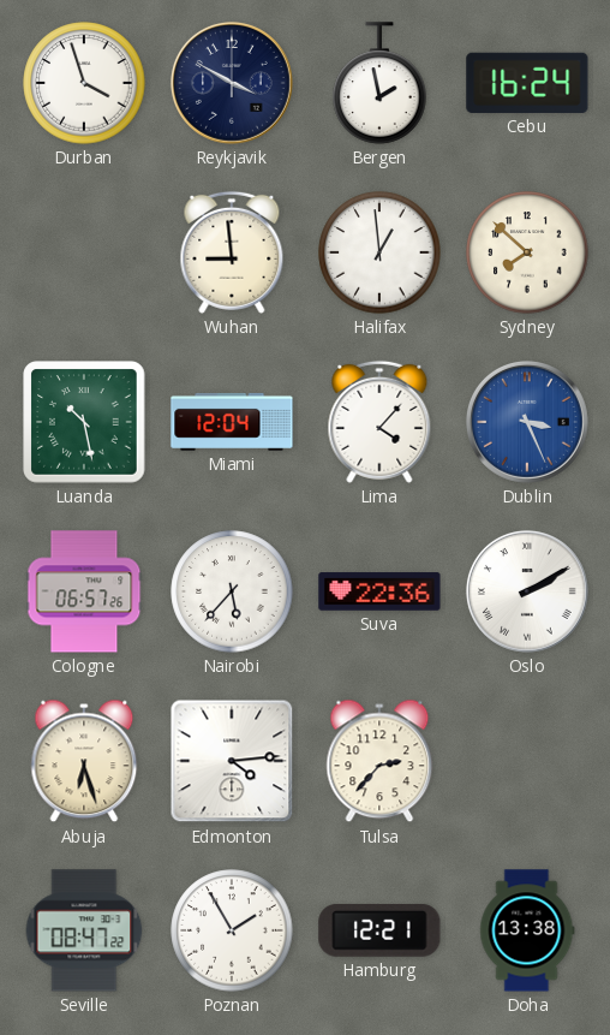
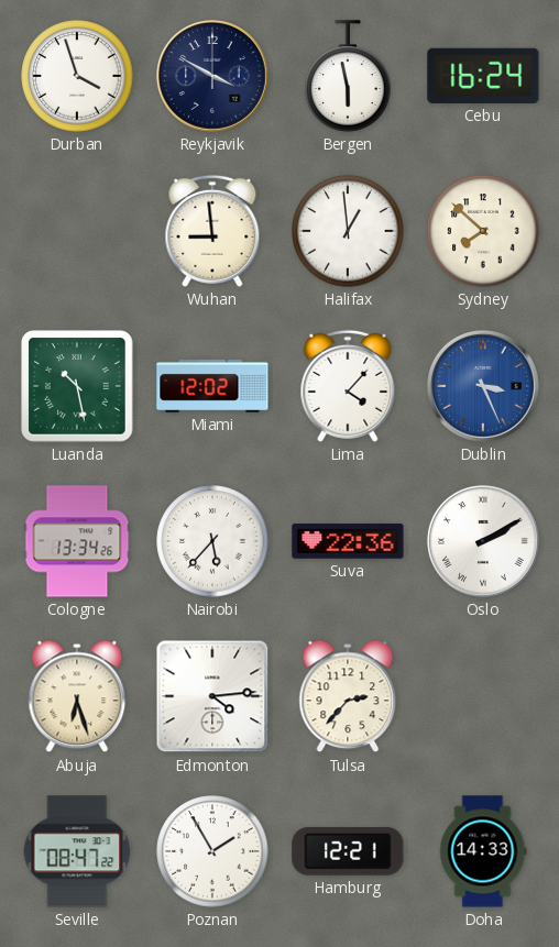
Bergen: 1:58 -> 5:58 (348, 76)
Miami: 12:04 -> 12:02 (212, 386)
Cologne: 06:57 -> 13:34 (77, 541)
Doha: 13:38 -> 14:33 (483, 851)
